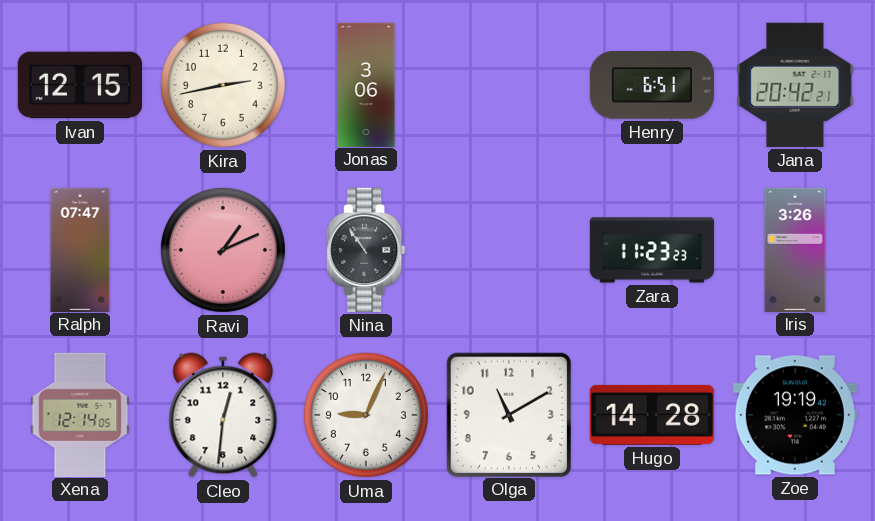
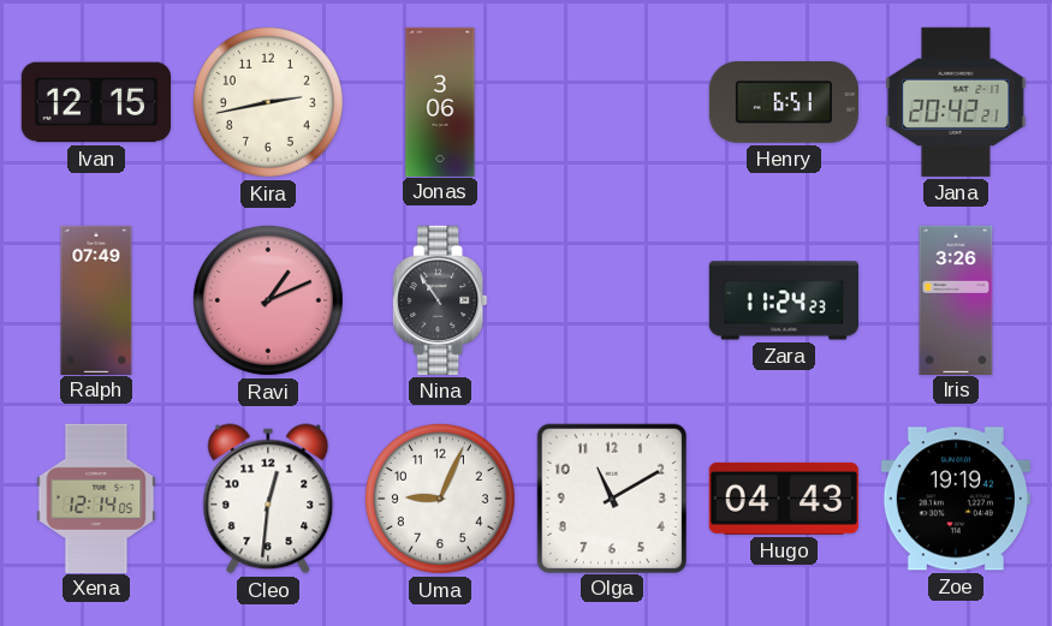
Ralph: 07:47 -> 07:49 (96, 299)
Zara: 11:23 -> 11:24 (783, 300)
Hugo: 14:28 -> 04:43 (784, 499)
